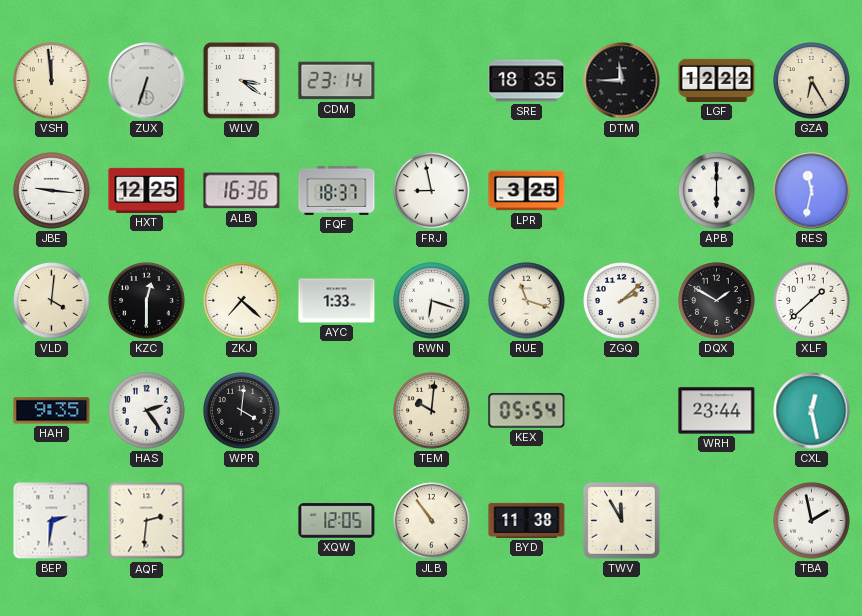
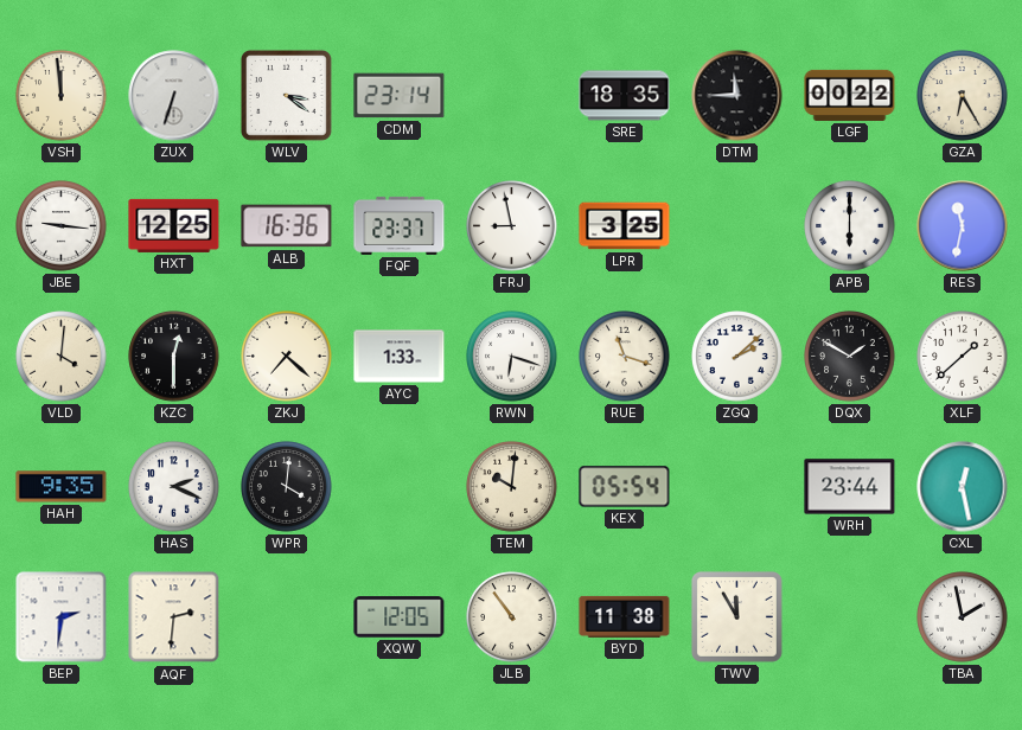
LGF: 12:22 -> 00:22 (850, 95)
FQF: 18:37 -> 23:37 (400, 225)
HAS: 2:24 -> 2:19 (174, 487)
